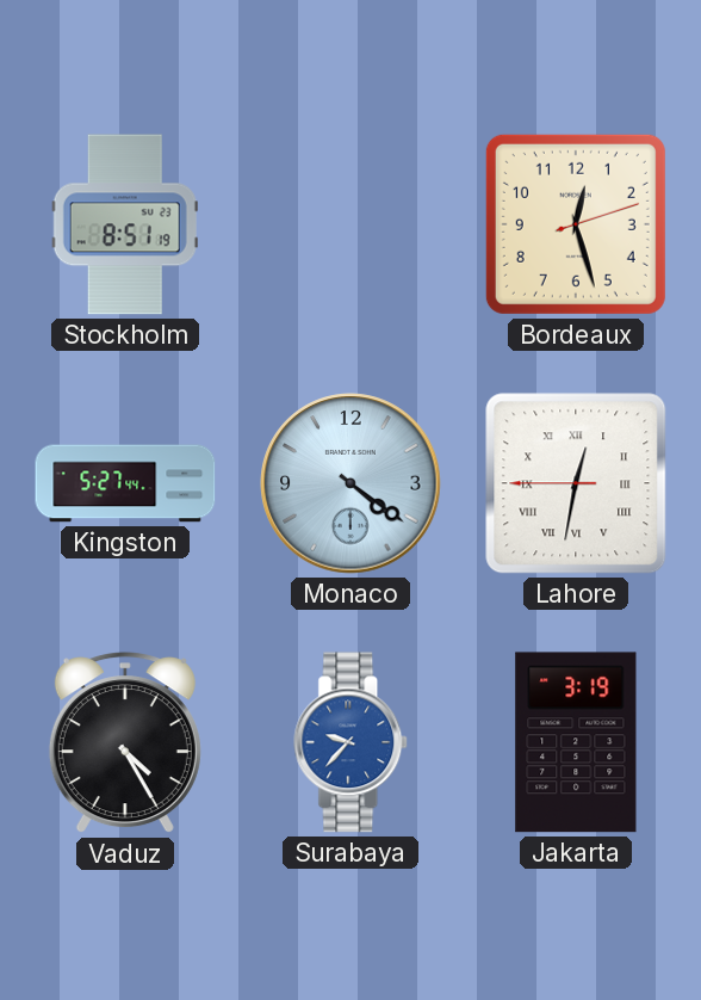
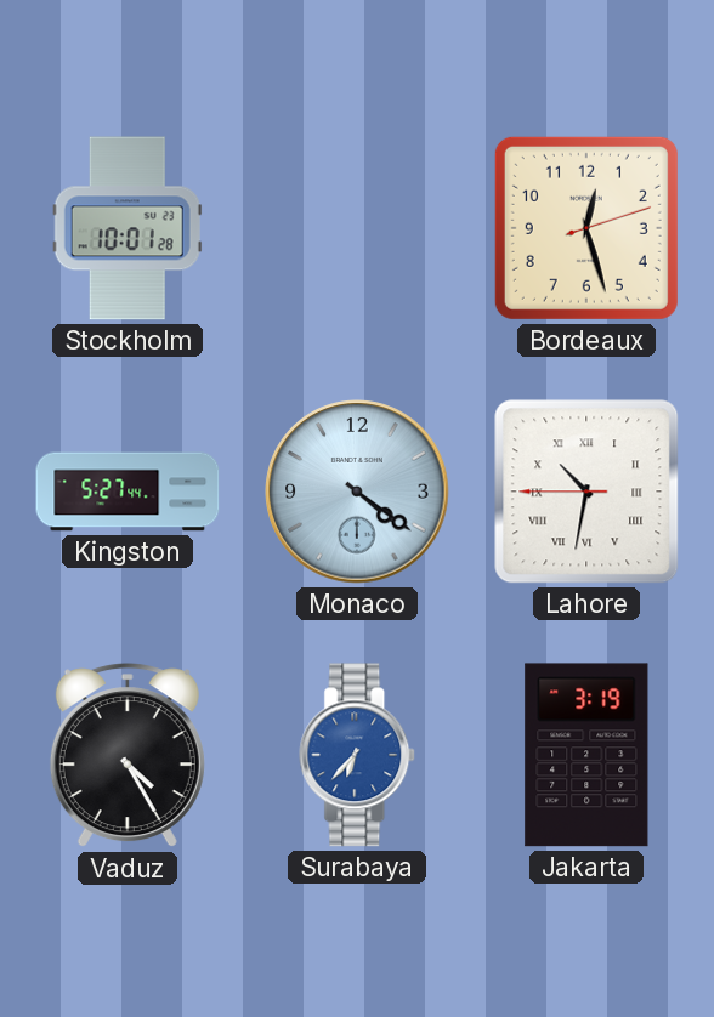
Stockholm: 8:51 -> 10:01 (127, 228)
Lahore: 12:31 -> 10:31 (586, 492)
Surabaya: 9:37 -> 6:37 (358, 755)
